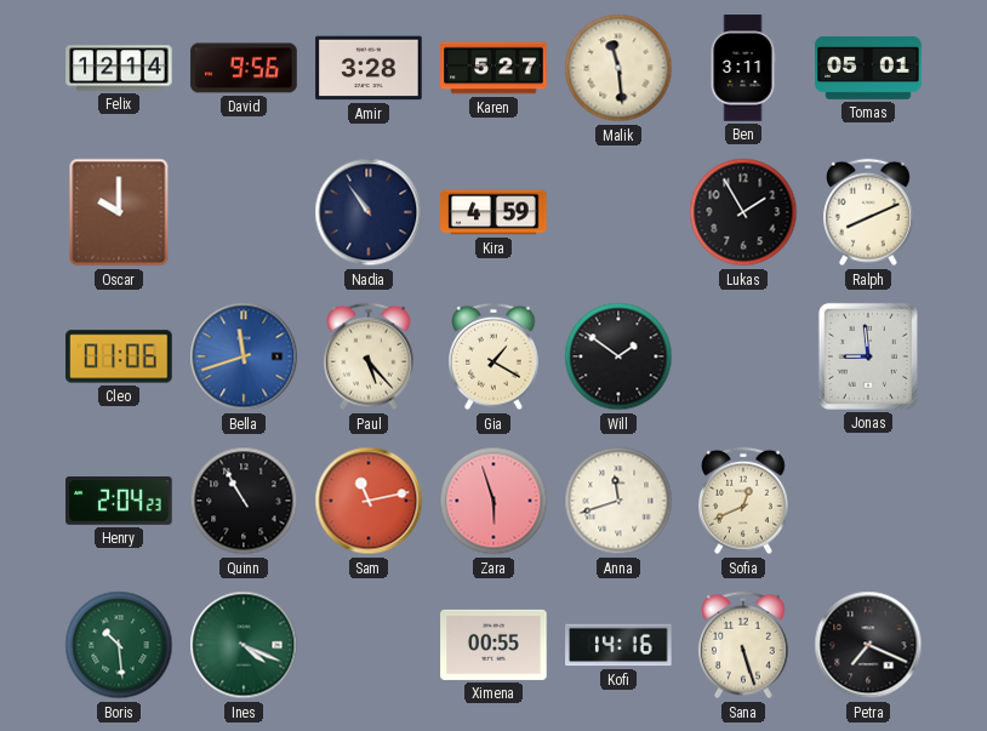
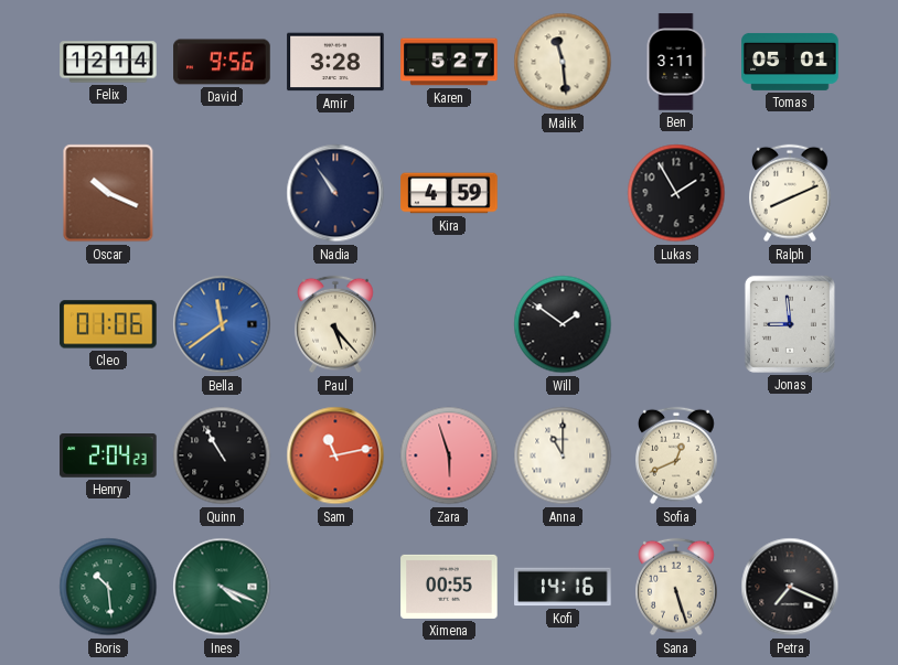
Oscar: 10:00 -> 10:19 (108, 193)
Bella: 11:42 -> 11:39 (222, 324)
Gia: 1:20 -> none (495, 356)
Anna: 11:42 -> 11:00 (563, 455)
